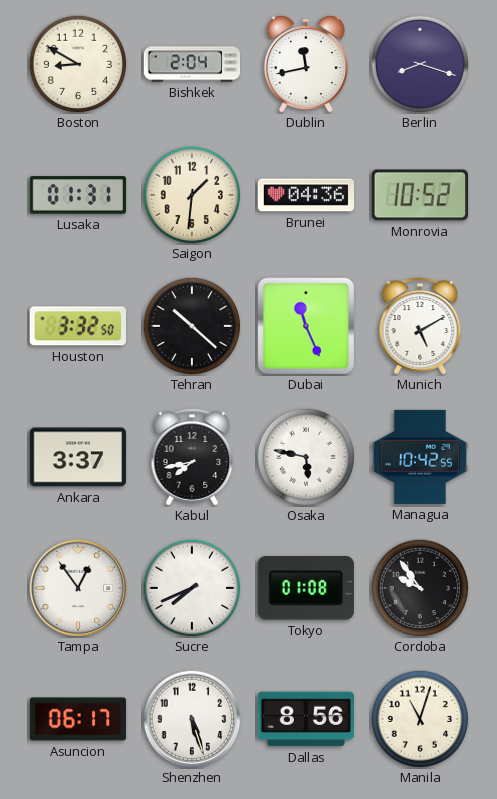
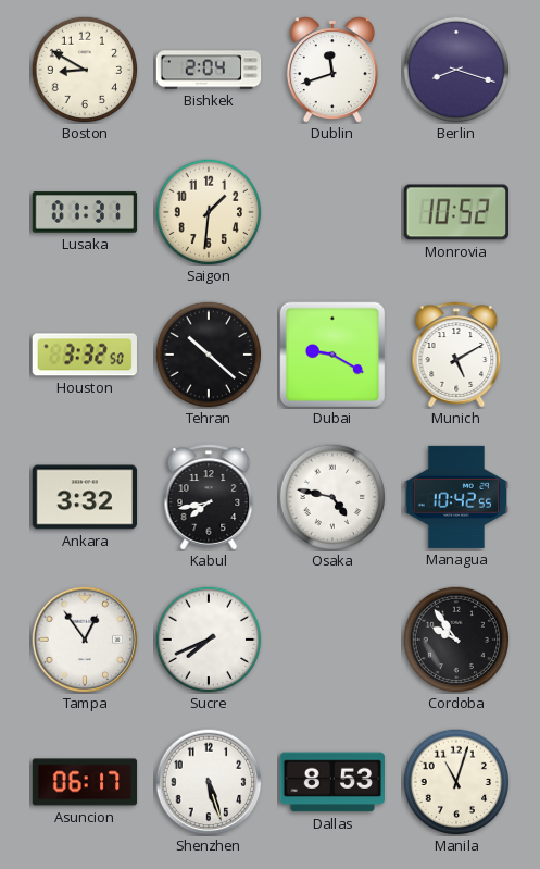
Dublin: 11:43 -> 11:42 (332, 70)
Brunei: 04:36 -> none (306, 195)
Dubai: 11:26 -> 9:20 (332, 355)
Ankara: 3:37 -> 3:32 (85, 497)
Osaka: 5:47 -> 4:47 (332, 497)
Tokyo: 01:08 -> none (306, 588)
Dallas: 8:56 -> 8:53 (331, 782)
